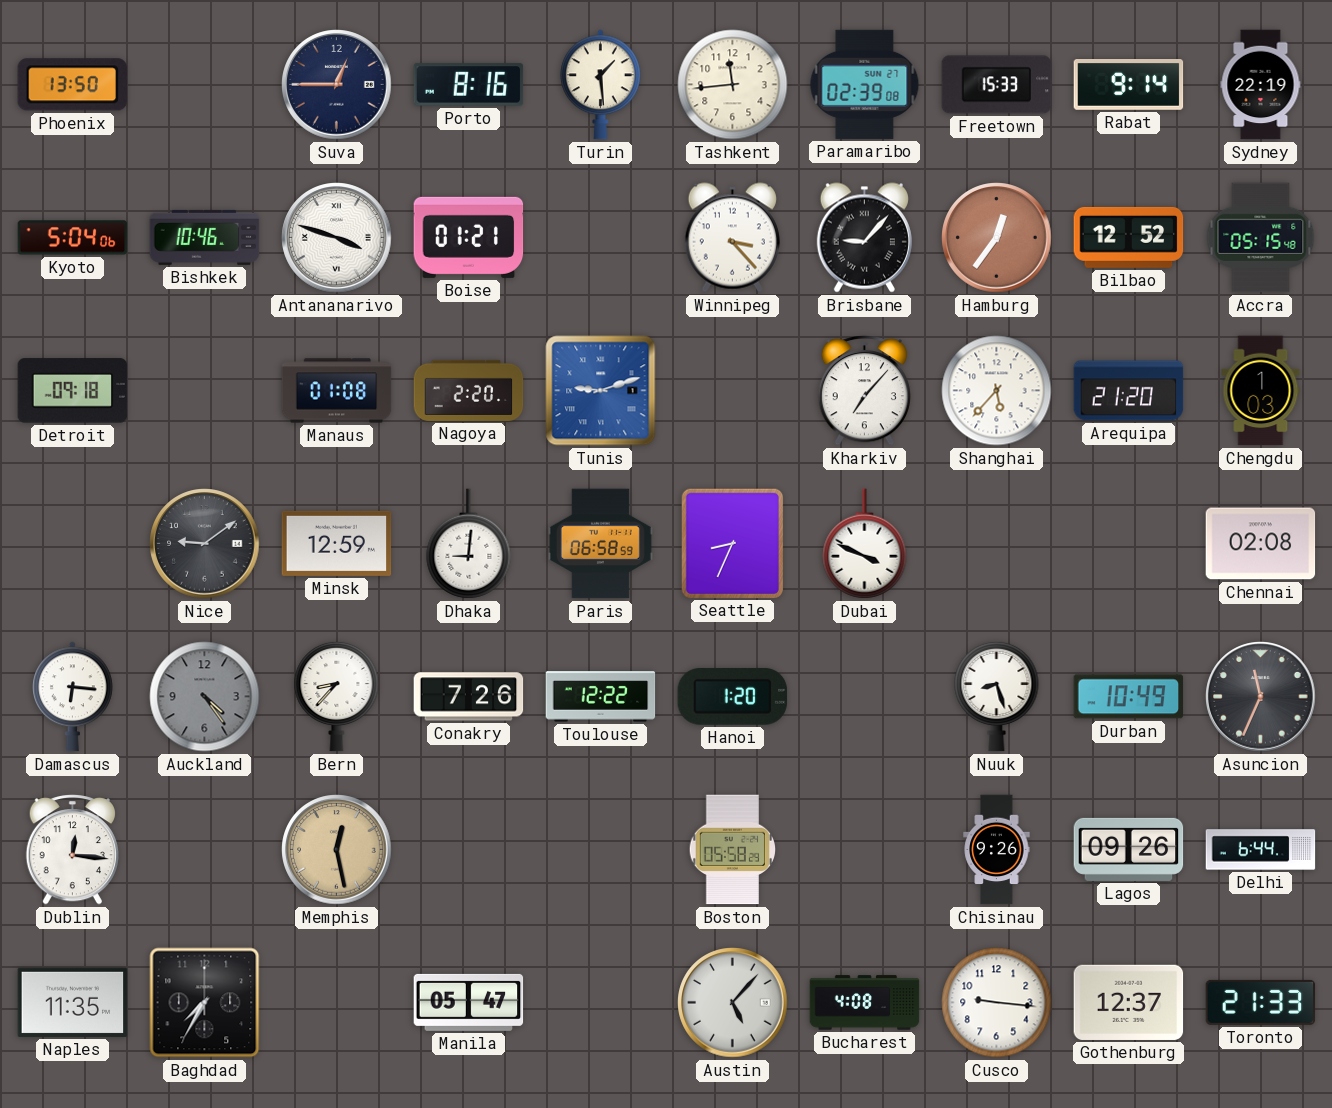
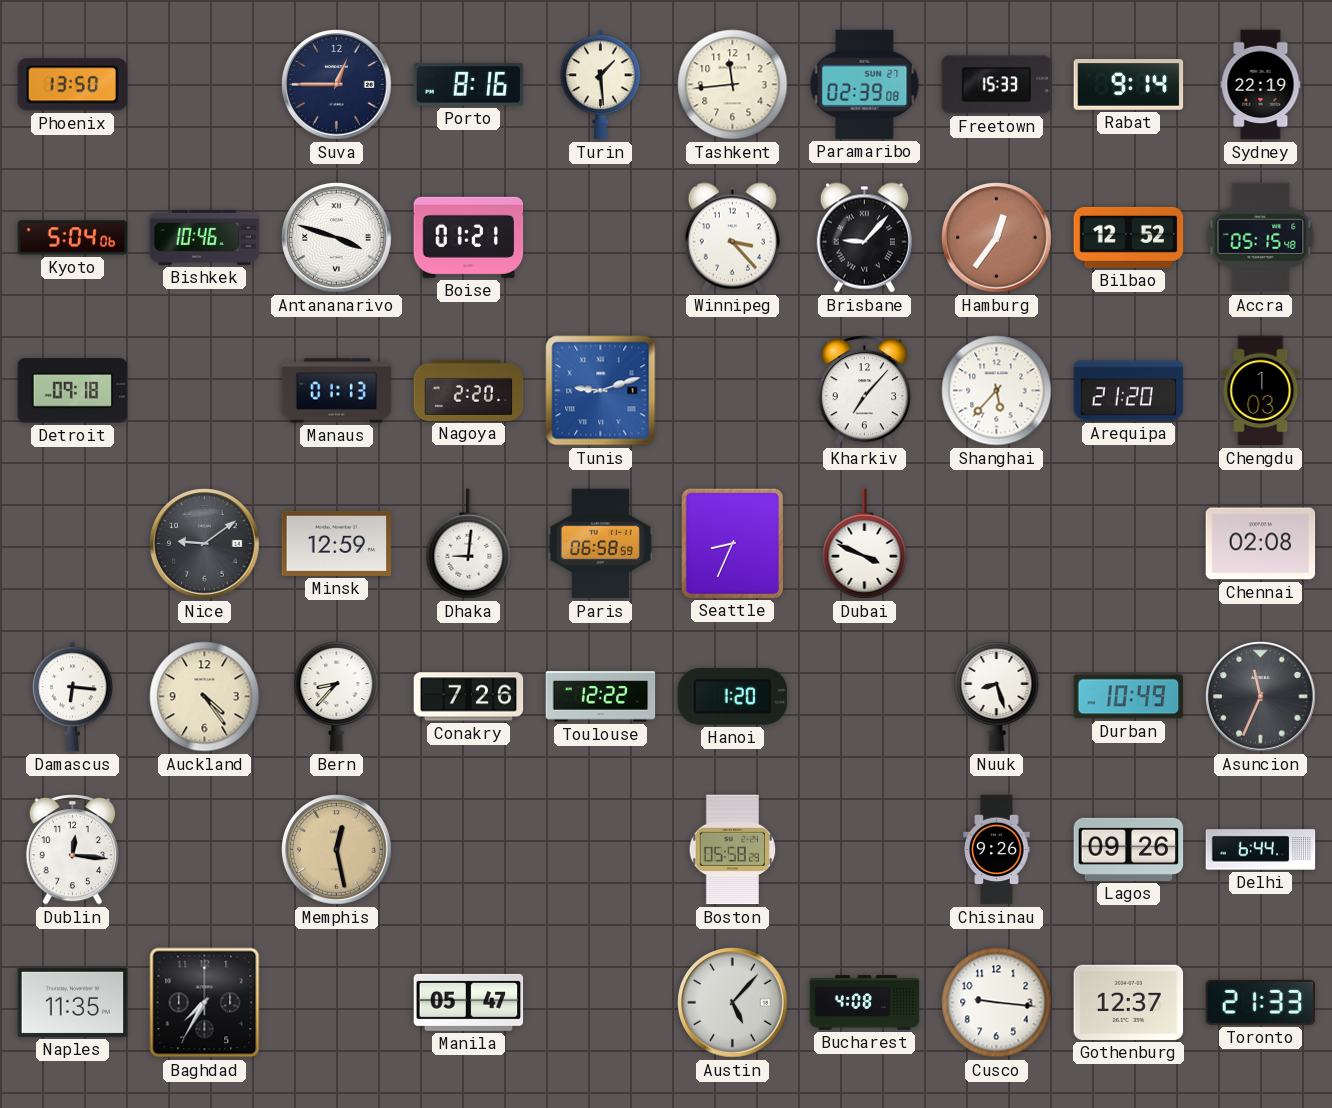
Manaus: 01:08 -> 01:13 (337, 391)
Auckland dial: grey -> cream (205, 697)
